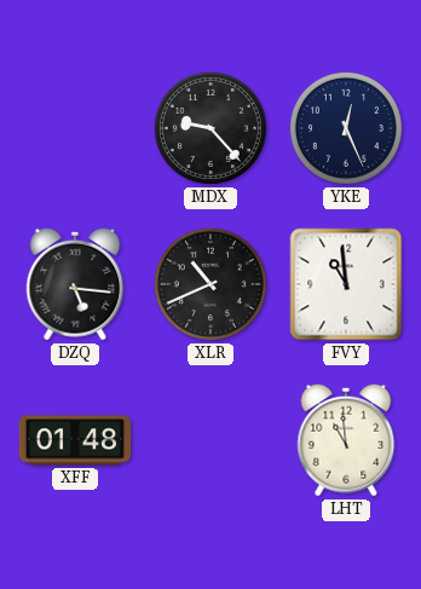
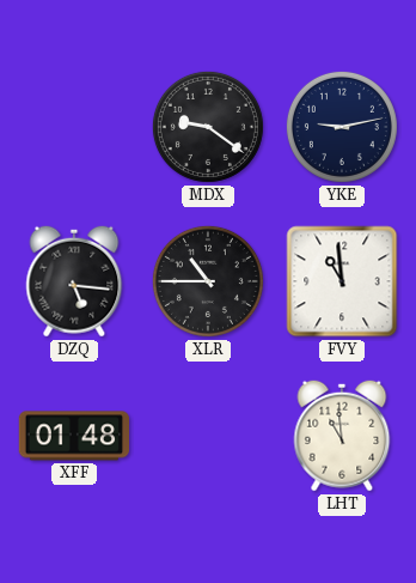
MDX: 9:23 -> 9:21 (208, 127)
YKE: 12:26 -> 9:13 (342, 127)
XLR: 10:41 -> 10:45 (208, 281)
